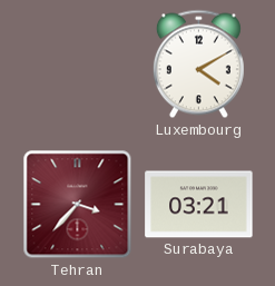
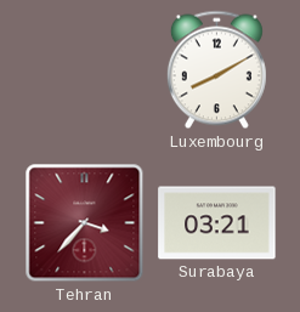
Luxembourg: 4:10 -> 8:10 (216, 70)
